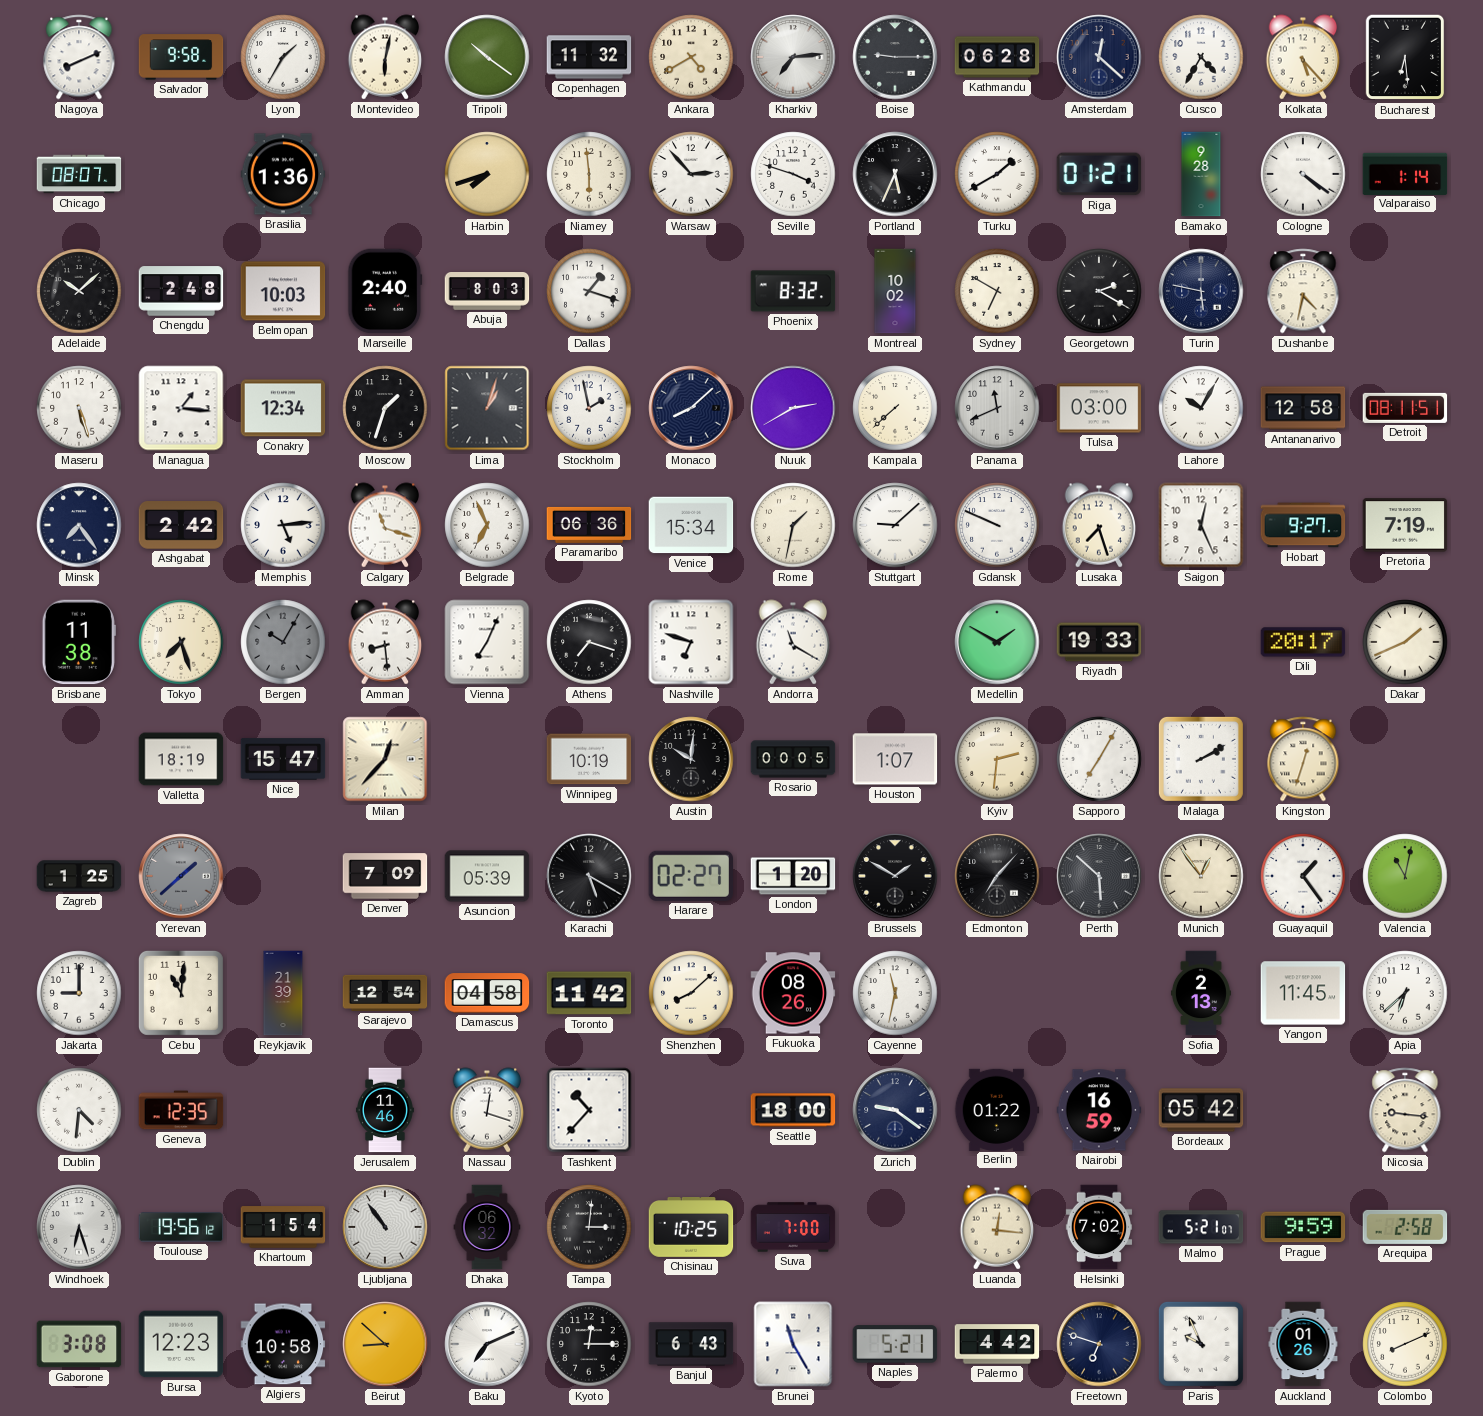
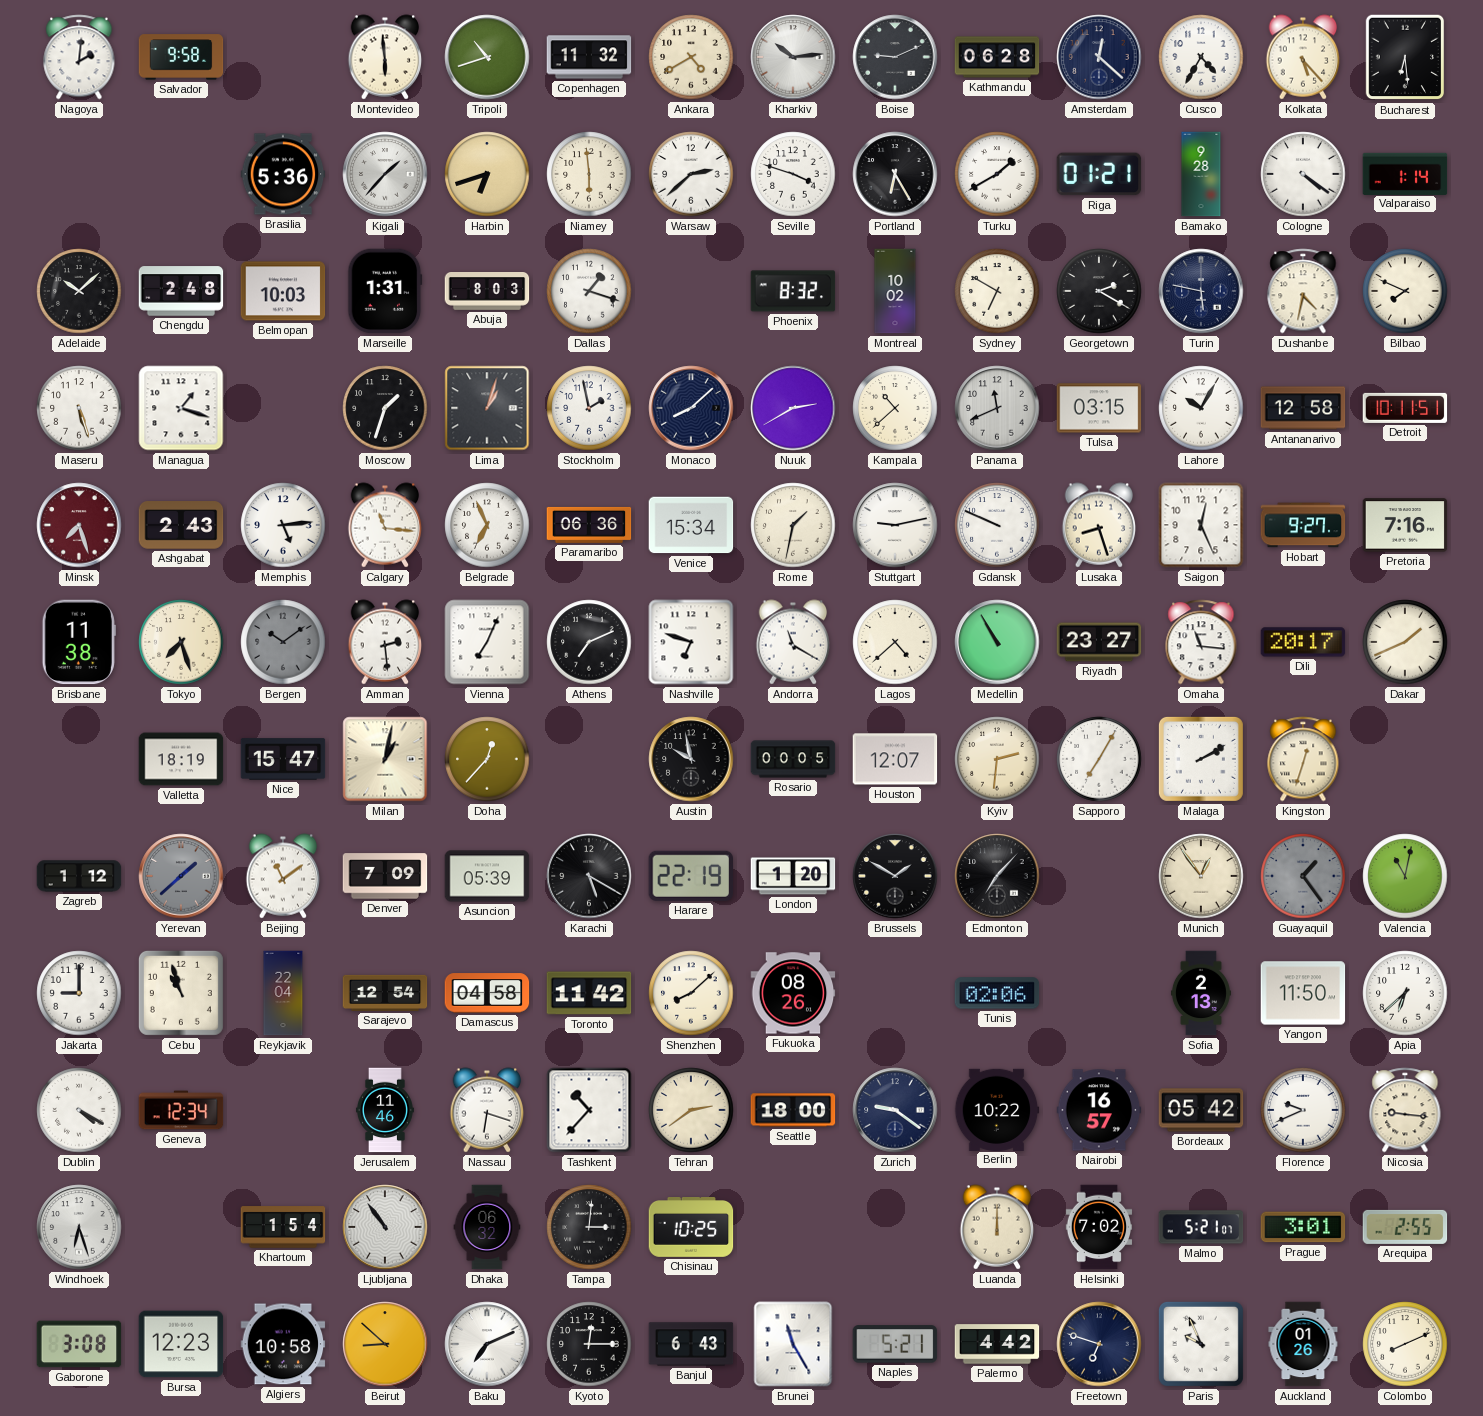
Nagoya: 8:11 -> 2:01 (79, 57)
Lyon: 1:35 -> none (283, 57)
Montevideo: 6:02 -> 5:59 (385, 57)
Tripoli: 10:21 -> 10:42 (487, 57)
Kharkiv: 7:14 -> 10:14 (793, 57)
Boise: 9:15 -> 9:11 (895, 57)
Chicago: 08:07 -> none (79, 174)
Brasilia: 1:36 -> 5:36 (283, 174)
Kigali: none -> 1:37 (385, 174)
Harbin: 7:42 -> 6:42 (487, 174)
Warsaw: 2:53 -> 2:38 (691, 174)
Portland: 5:34 -> 6:25 (895, 174)
Marseille: 2:40 -> 1:31 (385, 291)
Bilbao: none -> 7:49 (1405, 291)
Managua: 1:16 -> 1:18 (181, 408)
Conakry: 12:34 -> none (283, 408)
Kampala: 7:38 -> 10:38 (895, 408)
Tulsa: 03:00 -> 03:15 (1099, 408)
Detroit: 08:11 -> 10:11 (1405, 408)
Minsk: 7:24 -> 7:27 (79, 525)
Minsk dial: navy -> burgundy (79, 525)
Ashgabat: 2:42 -> 2:43 (181, 525)
Calgary: 11:18 -> 11:16 (385, 525)
Stuttgart: 9:08 -> 9:13 (895, 525)
Lusaka: 7:27 -> 8:27 (1099, 525)
Pretoria: 7:19 -> 7:16 (1405, 525)
Bergen: 10:05 -> 10:09 (283, 642)
Amman: 8:29 -> 2:29 (385, 642)
Athens: 7:18 -> 7:11 (589, 642)
Lagos: none -> 4:38 (895, 642)
Medellin: 1:50 -> 10:55 (997, 642)
Riyadh: 19:33 -> 23:27 (1099, 642)
Omaha: none -> 11:16 (1201, 642)
Milan: 12:37 -> 1:02 (385, 759)
Doha: none -> 12:37 (487, 759)
Winnipeg: 10:19 -> none (589, 759)
Austin: 10:01 -> 9:58 (691, 759)
Houston: 1:07 -> 12:07 (895, 759)
Zagreb: 1:25 -> 1:12 (79, 876)
Beijing: none -> 11:09 (283, 876)
Harare: 02:27 -> 22:19 (690, 876)
Perth: 5:52 -> none (1099, 876)
Guayaquil dial: white -> grey (1303, 876)
Cebu: 11:01 -> 10:57 (181, 993)
Reykjavik: 21:39 -> 22:04 (283, 993)
Cayenne: 11:32 -> none (895, 993)
Tunis: none -> 02:06 (997, 993)
Yangon: 11:45 -> 11:50 (1303, 993)
Dublin: 4:31 -> 4:20 (79, 1110)
Geneva: 12:35 -> 12:34 (181, 1110)
Nassau: 12:18 -> 6:18 (487, 1110)
Tehran: none -> 2:39 (691, 1110)
Berlin: 01:22 -> 10:22 (997, 1109)
Nairobi: 16:59 -> 16:57 (1099, 1110)
Florence: none -> 9:41 (1303, 1110)
Toulouse: 19:56 -> none (181, 1227)
Suva: 7:00 -> none (793, 1227)
Luanda: 12:16 -> 12:00 (997, 1227)
Prague: 9:59 -> 3:01 (1303, 1227)
Arequipa: 2:58 -> 2:55 (1405, 1227)
